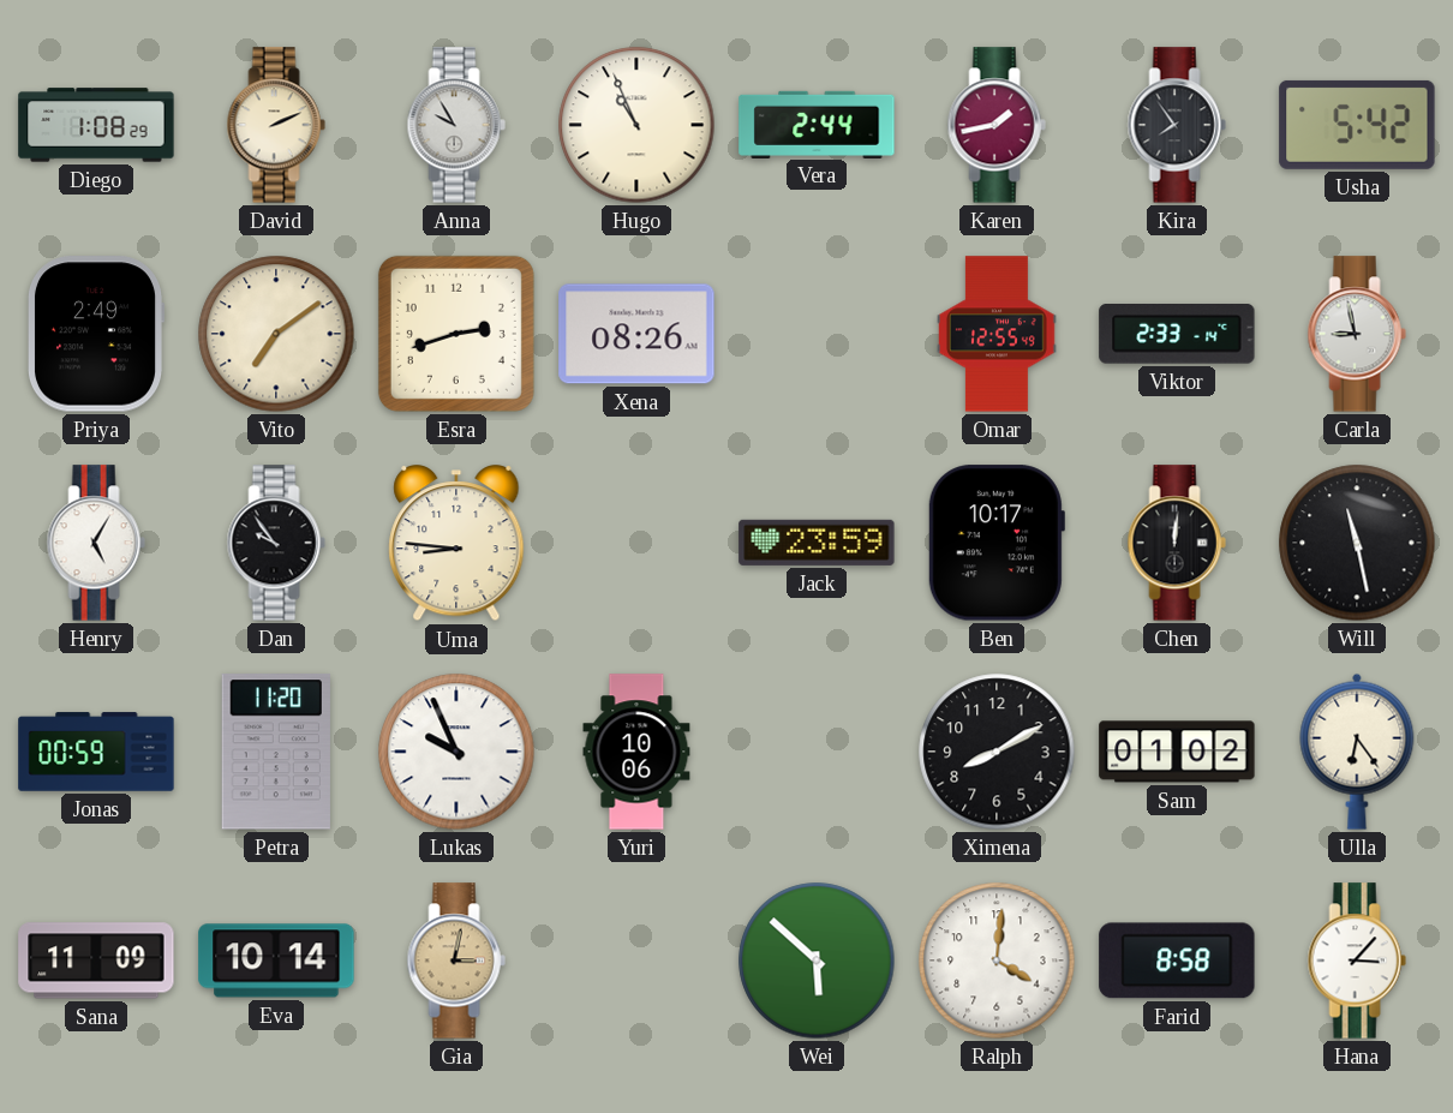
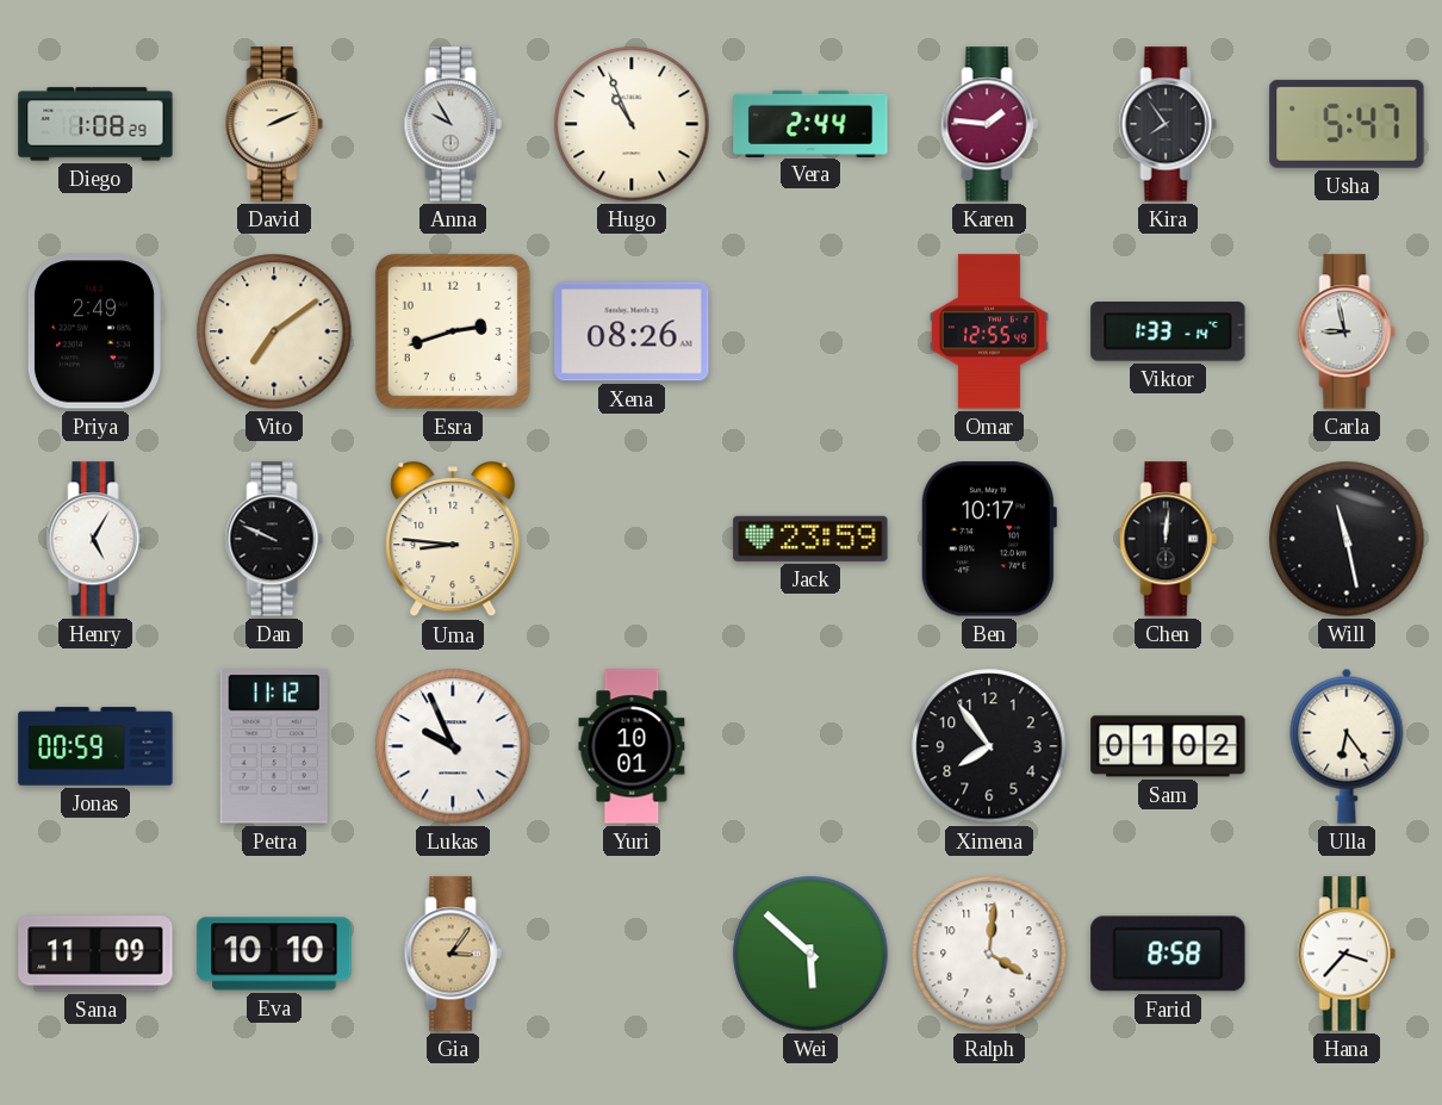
Karen: 1:43 -> 1:46 (989, 124)
Usha: 5:42 -> 5:47 (1347, 124)
Viktor: 2:33 -> 1:33 (1168, 333)
Dan: 9:54 -> 9:49 (274, 539)
Petra: 11:20 -> 11:12 (274, 746)
Yuri: 10:06 -> 10:01 (632, 746)
Ximena: 8:10 -> 7:54 (989, 746)
Eva: 10:14 -> 10:10 (274, 954)
Gia: 3:02 -> 3:06 (453, 954)
Hana: 3:07 -> 3:37 (1347, 954)
